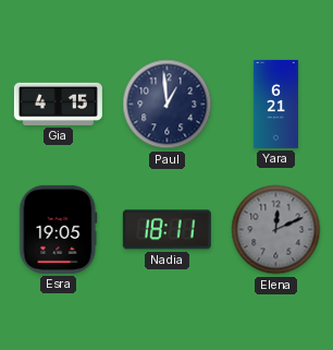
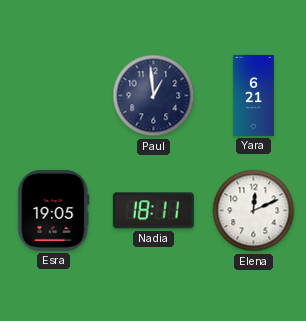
Gia: 4:15 -> none (58, 104)
Elena dial: grey -> white (254, 211)
